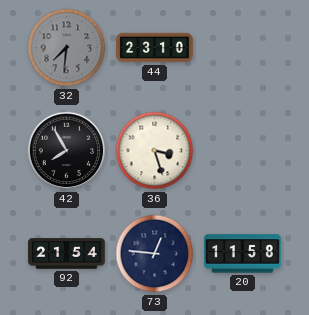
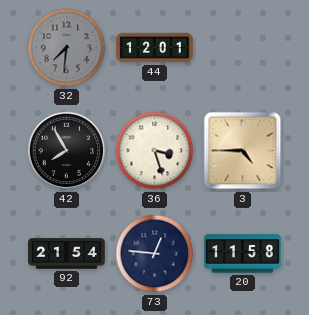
44: 23:10 -> 12:01 (155, 48)
3: none -> 4:45 (243, 151)
